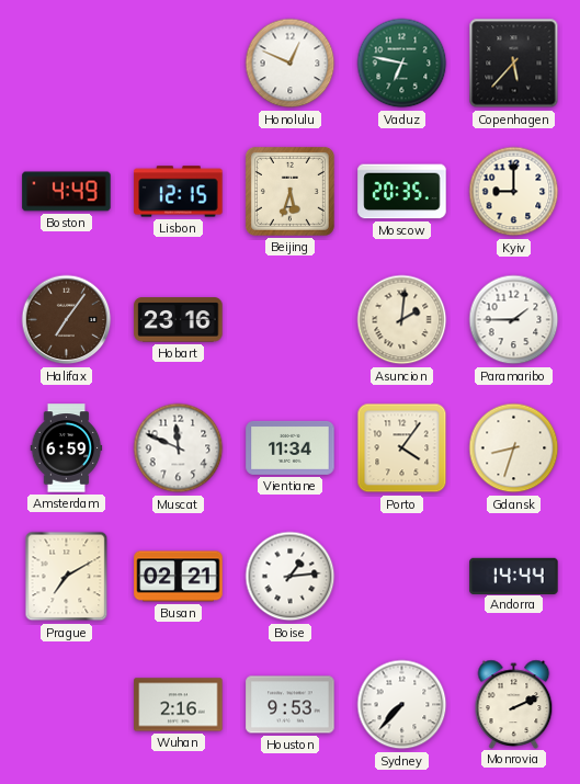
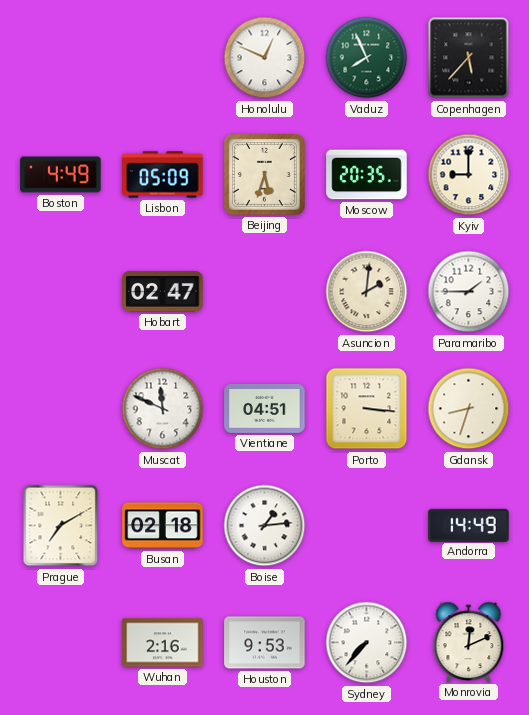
Vaduz: 6:47 -> 7:56 (367, 58)
Lisbon: 12:15 -> 05:09 (163, 175)
Halifax: 7:06 -> none (67, 320)
Hobart: 23:16 -> 02:47 (163, 292)
Amsterdam: 6:59 -> none (67, 448)
Vientiane: 11:34 -> 04:51 (265, 408)
Porto: 4:06 -> 3:16 (367, 409)
Busan: 02:21 -> 02:18 (163, 526)
Andorra: 14:44 -> 14:49 (469, 525)
Monrovia: 2:11 -> 12:11 (469, 642)
